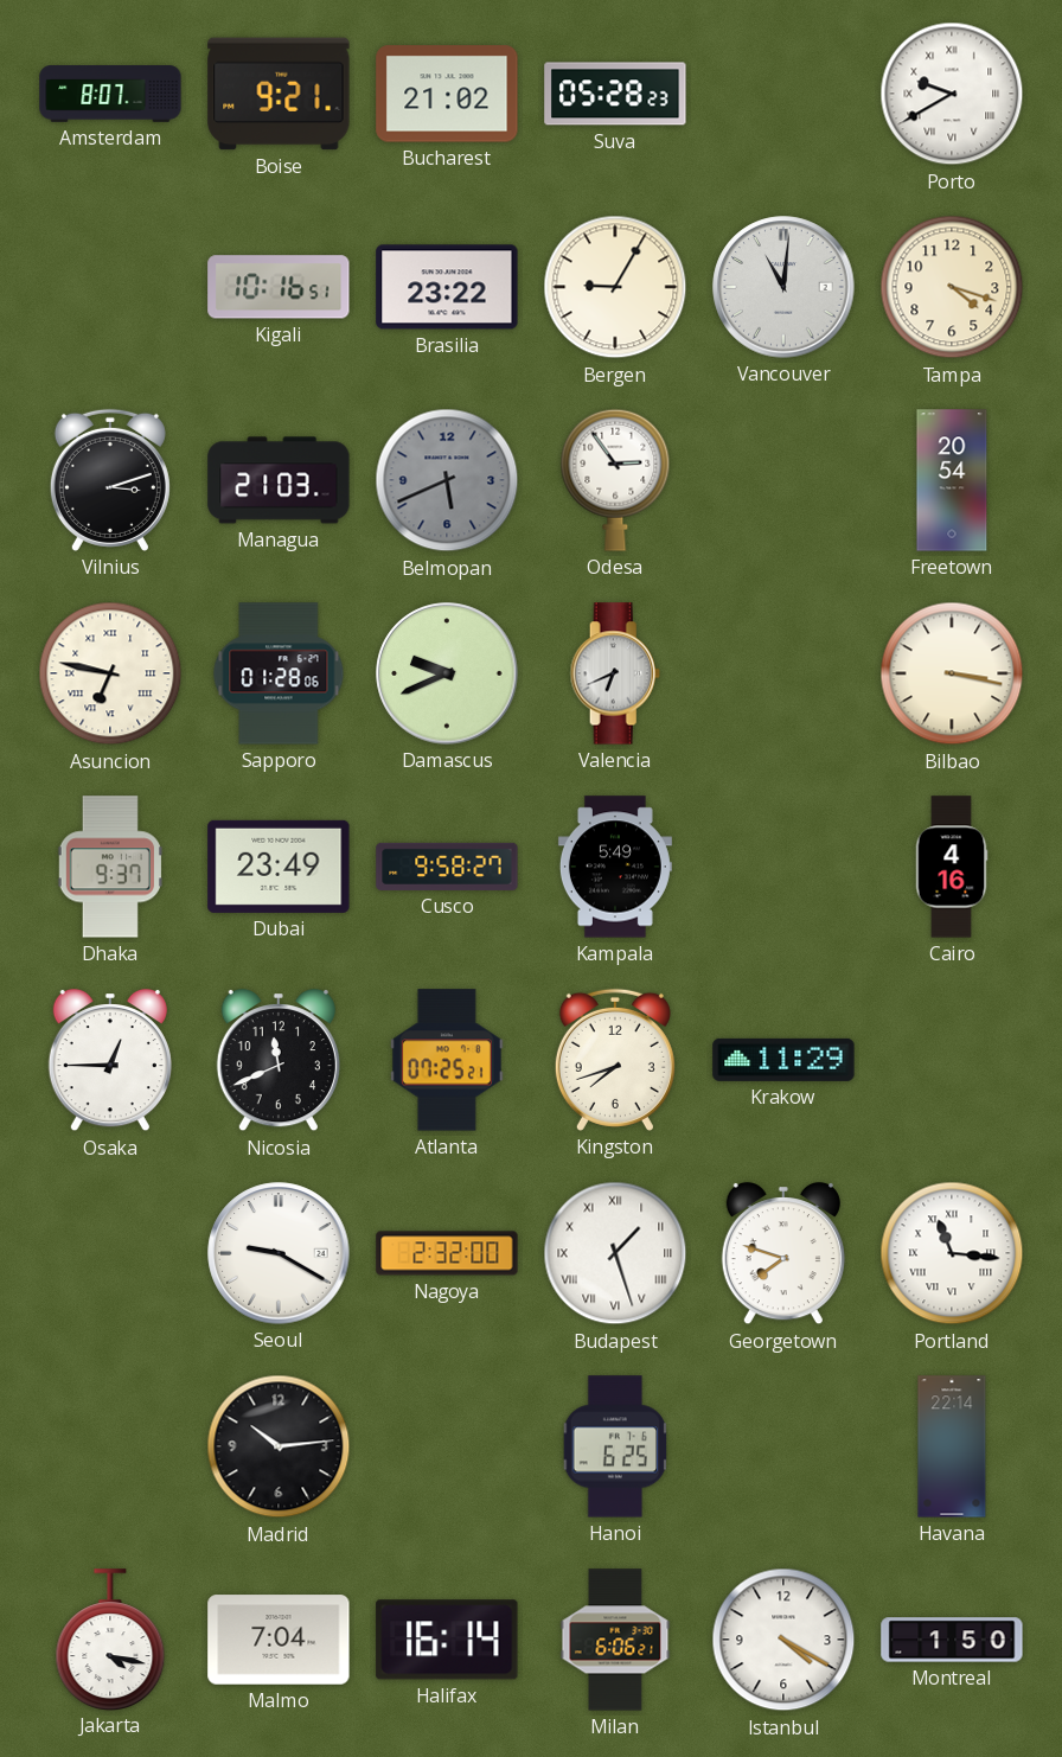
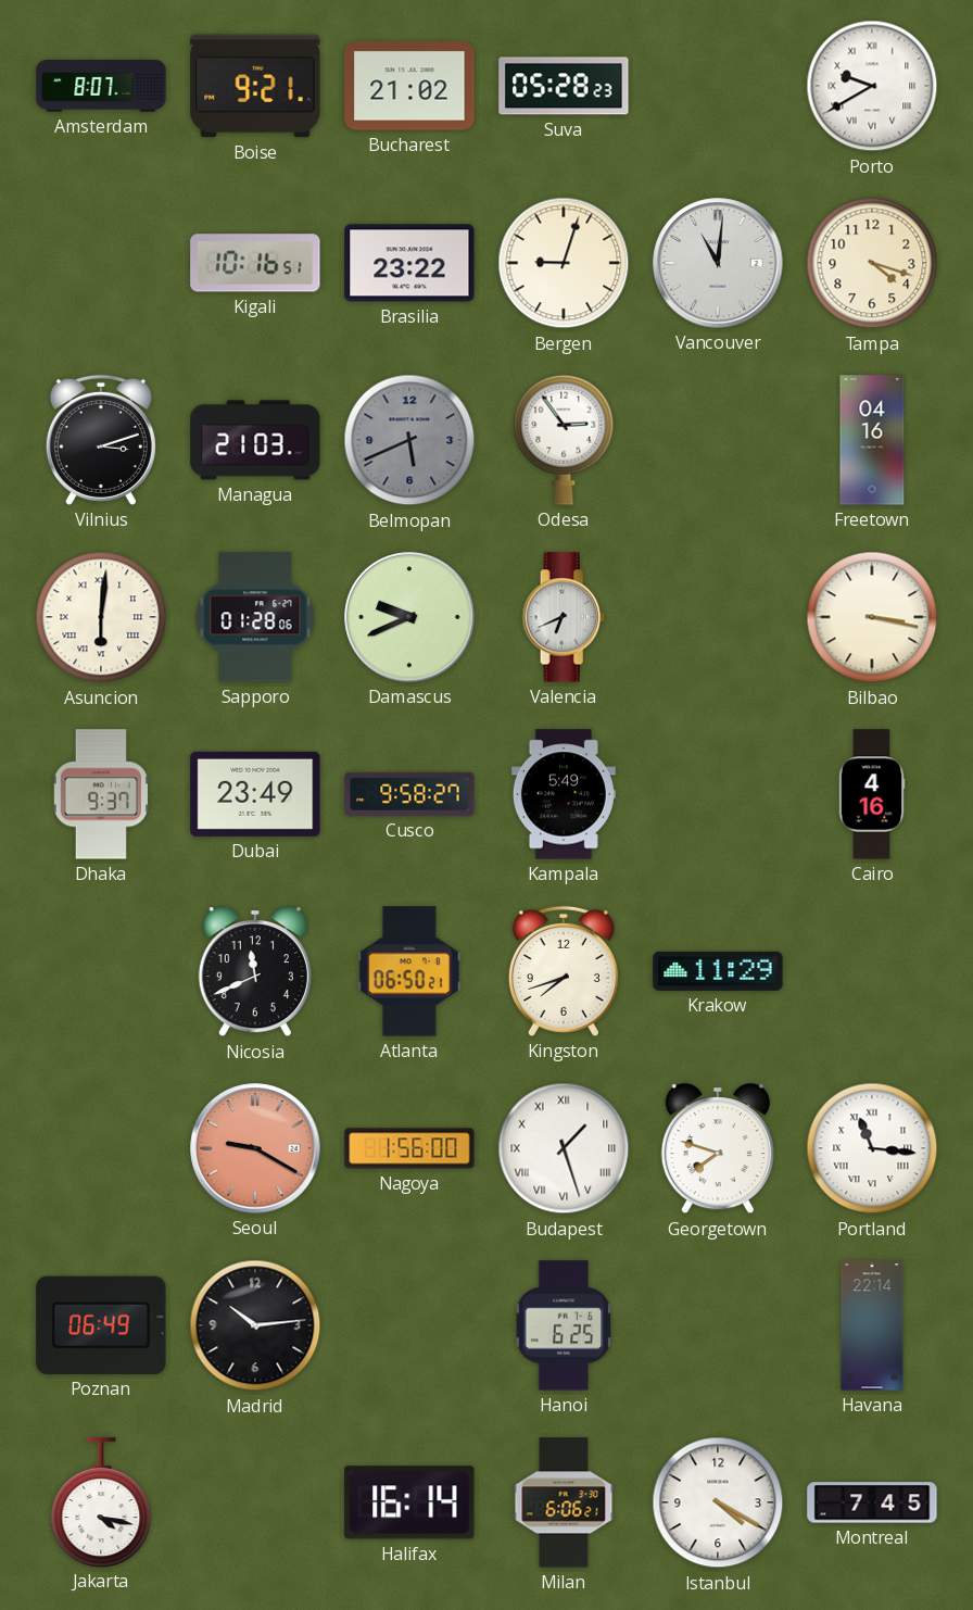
Bergen: 9:05 -> 9:03 (564, 263)
Freetown: 20:54 -> 04:16 (872, 440)
Asuncion: 6:47 -> 6:01 (101, 617)
Osaka: 12:45 -> none (110, 1061)
Atlanta: 07:25 -> 06:50 (409, 971)
Seoul dial: white -> salmon (255, 1148)
Nagoya: 2:32 -> 1:56 (409, 1148)
Poznan: none -> 06:49 (101, 1325)
Malmo: 7:04 -> none (279, 1640)
Montreal: 1:50 -> 7:45 (872, 1502)
